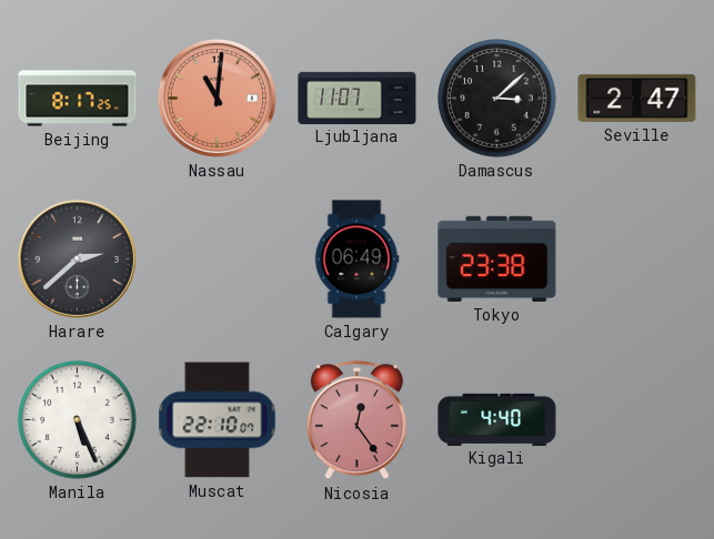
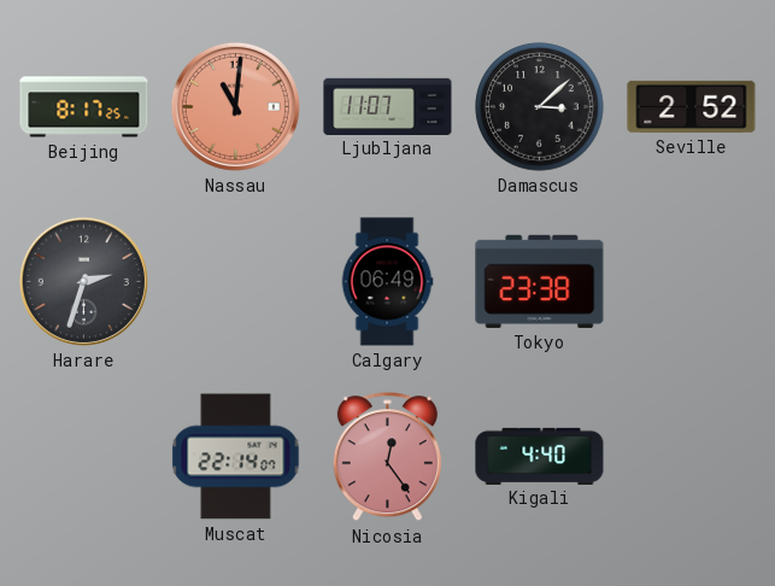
Seville: 2:47 -> 2:52 (692, 106)
Harare: 2:38 -> 2:33 (83, 281)
Manila: 5:26 -> none (78, 420)
Muscat: 22:10 -> 22:14 (236, 457)
